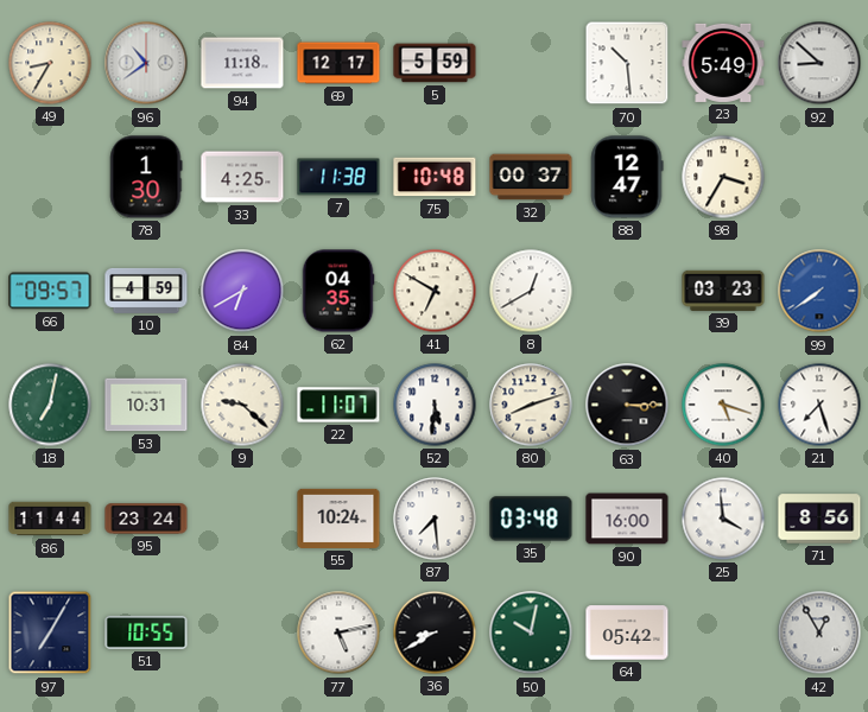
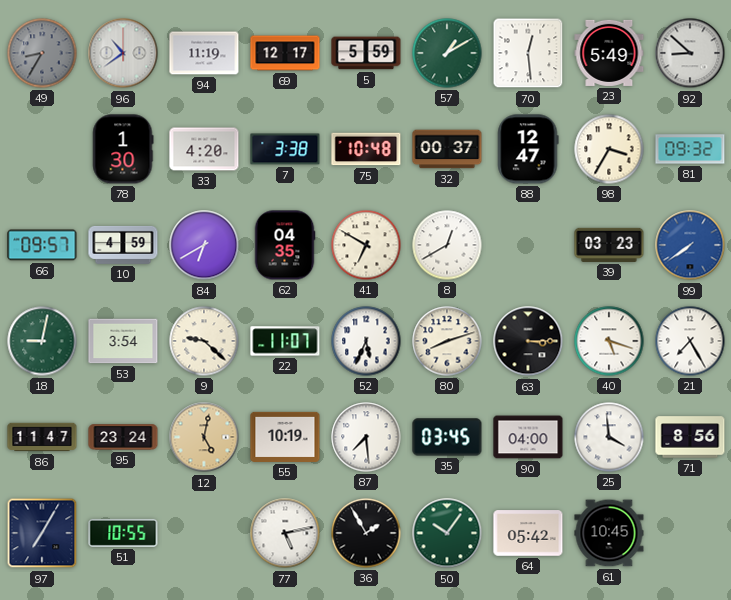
49 dial: cream -> grey (42, 53)
94: 11:18 -> 11:19 (204, 53)
57: none -> 1:10 (447, 53)
70: 10:29 -> 12:29 (528, 53)
33: 4:25 -> 4:20 (204, 149)
7: 11:38 -> 3:38 (285, 149)
81: none -> 09:32 (690, 149)
18: 7:02 -> 9:02 (42, 341)
53: 10:31 -> 3:54 (123, 341)
52: 5:31 -> 5:34 (366, 341)
21: 7:27 -> 7:25 (690, 341)
86: 11:44 -> 11:47 (42, 437)
12: none -> 5:02 (204, 437)
55: 10:24 -> 10:19 (285, 437)
35: 03:48 -> 03:45 (447, 437)
90: 16:00 -> 04:00 (528, 437)
36: 8:40 -> 1:55 (366, 533)
50: 10:02 -> 10:06 (447, 533)
61: none -> 10:45 (609, 533)
42: 12:55 -> none (819, 632)
